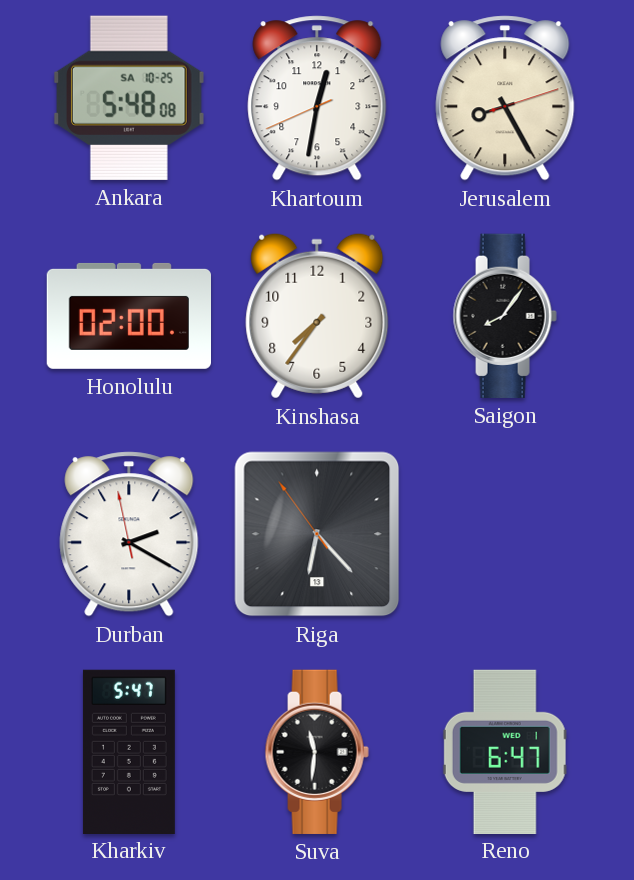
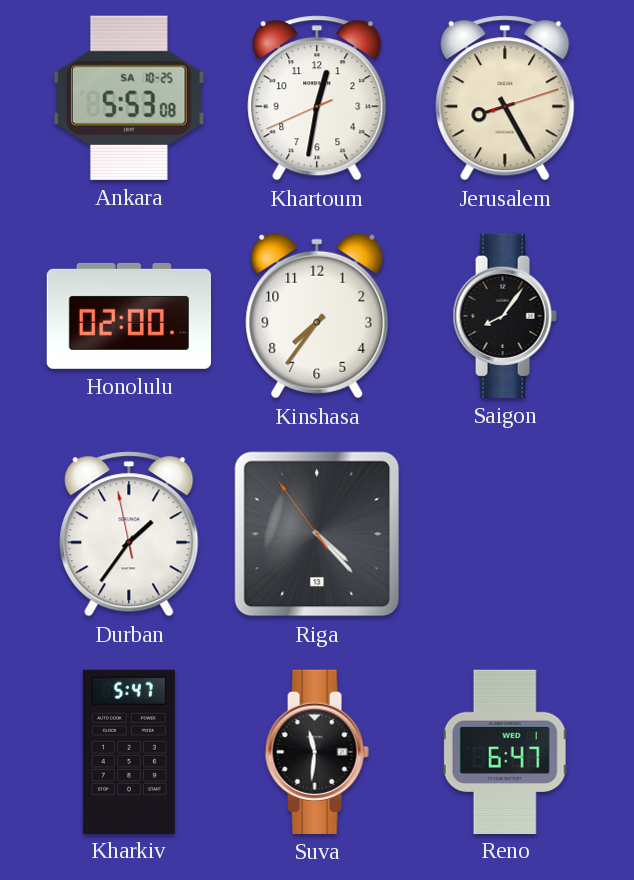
Ankara: 5:48 -> 5:53 (130, 98)
Durban: 2:19 -> 1:35 (129, 534)
Riga: 6:22 -> 4:22 (317, 534)
